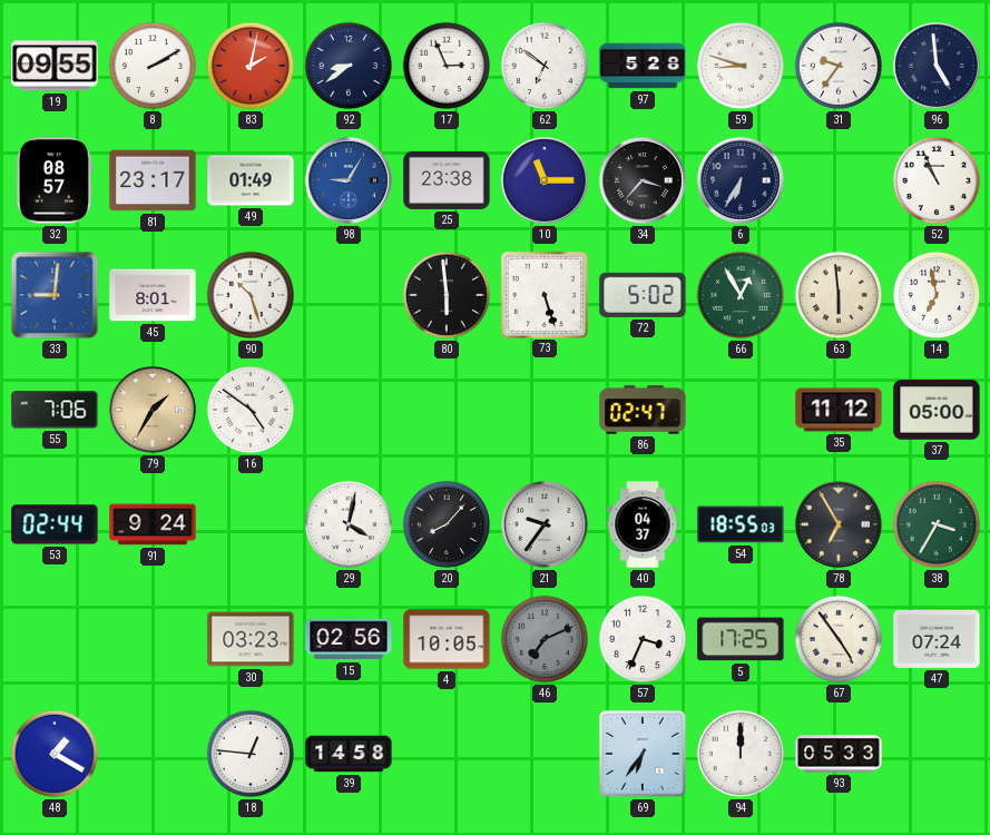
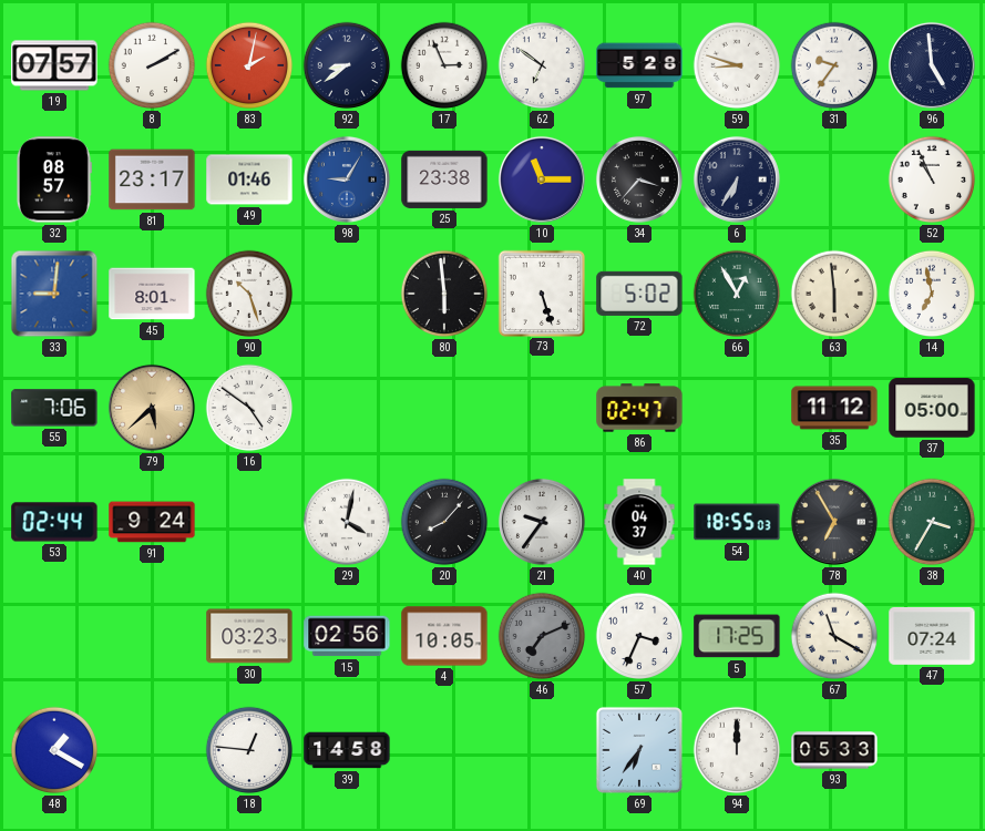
19: 09:55 -> 07:57 (54, 65)
49: 01:49 -> 01:46 (249, 179)
79: 1:35 -> 5:38 (152, 408)
67: 4:54 -> 11:20 (834, 636)
